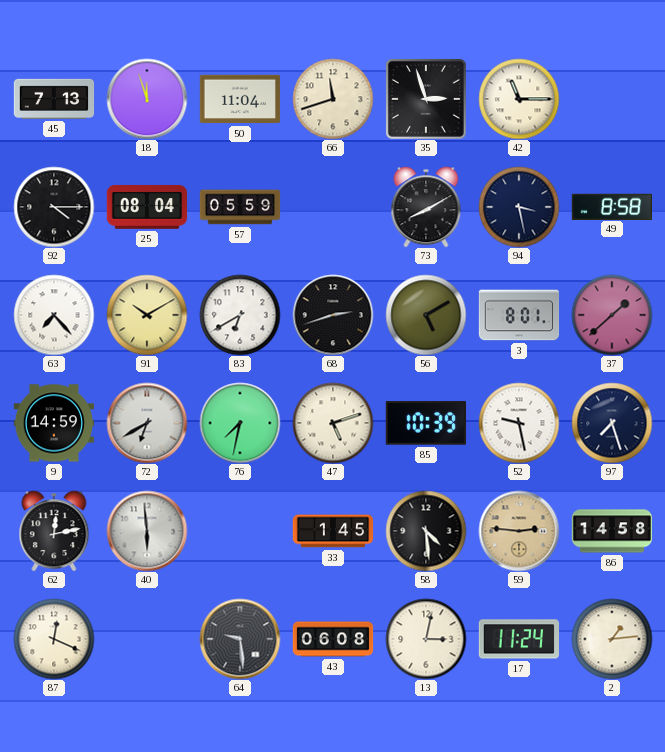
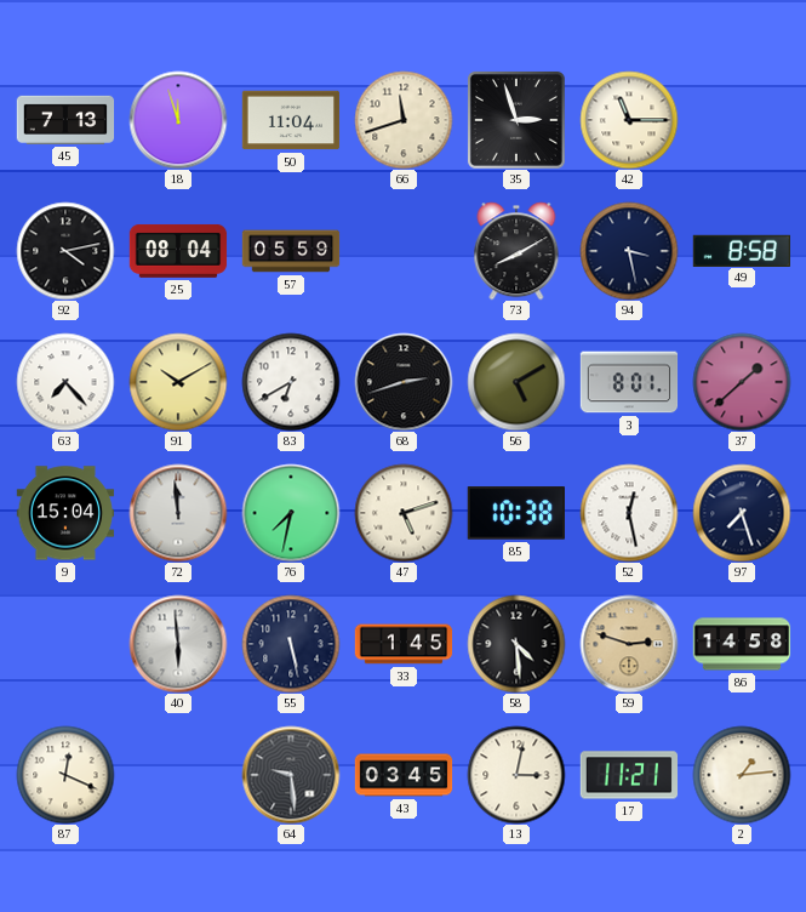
92: 4:15 -> 4:13 (65, 251)
9: 14:59 -> 15:04 (65, 513)
72: 6:40 -> 11:59 (178, 513)
85: 10:39 -> 10:38 (515, 513)
52: 9:28 -> 12:28 (629, 513)
62: 12:13 -> none (54, 531)
55: none -> 5:28 (291, 644)
59: 2:46 -> 2:48 (629, 644)
43: 06:08 -> 03:45 (404, 775)
17: 11:24 -> 11:21 (629, 775)
